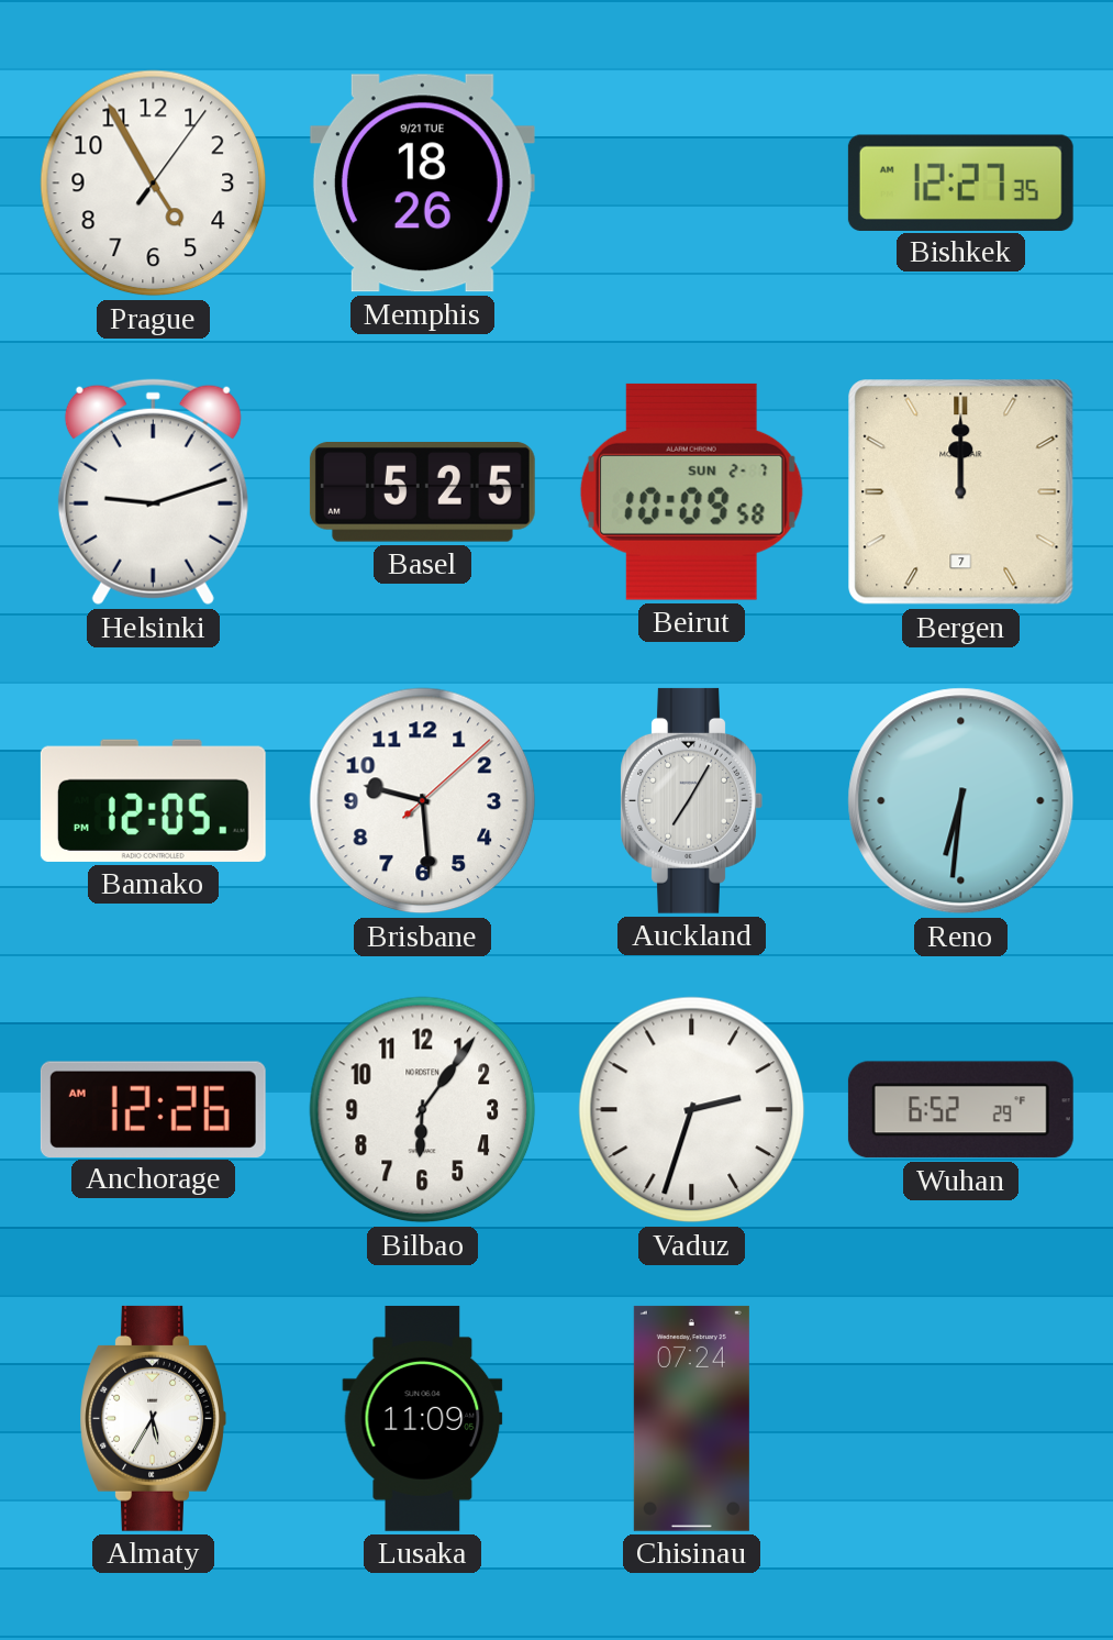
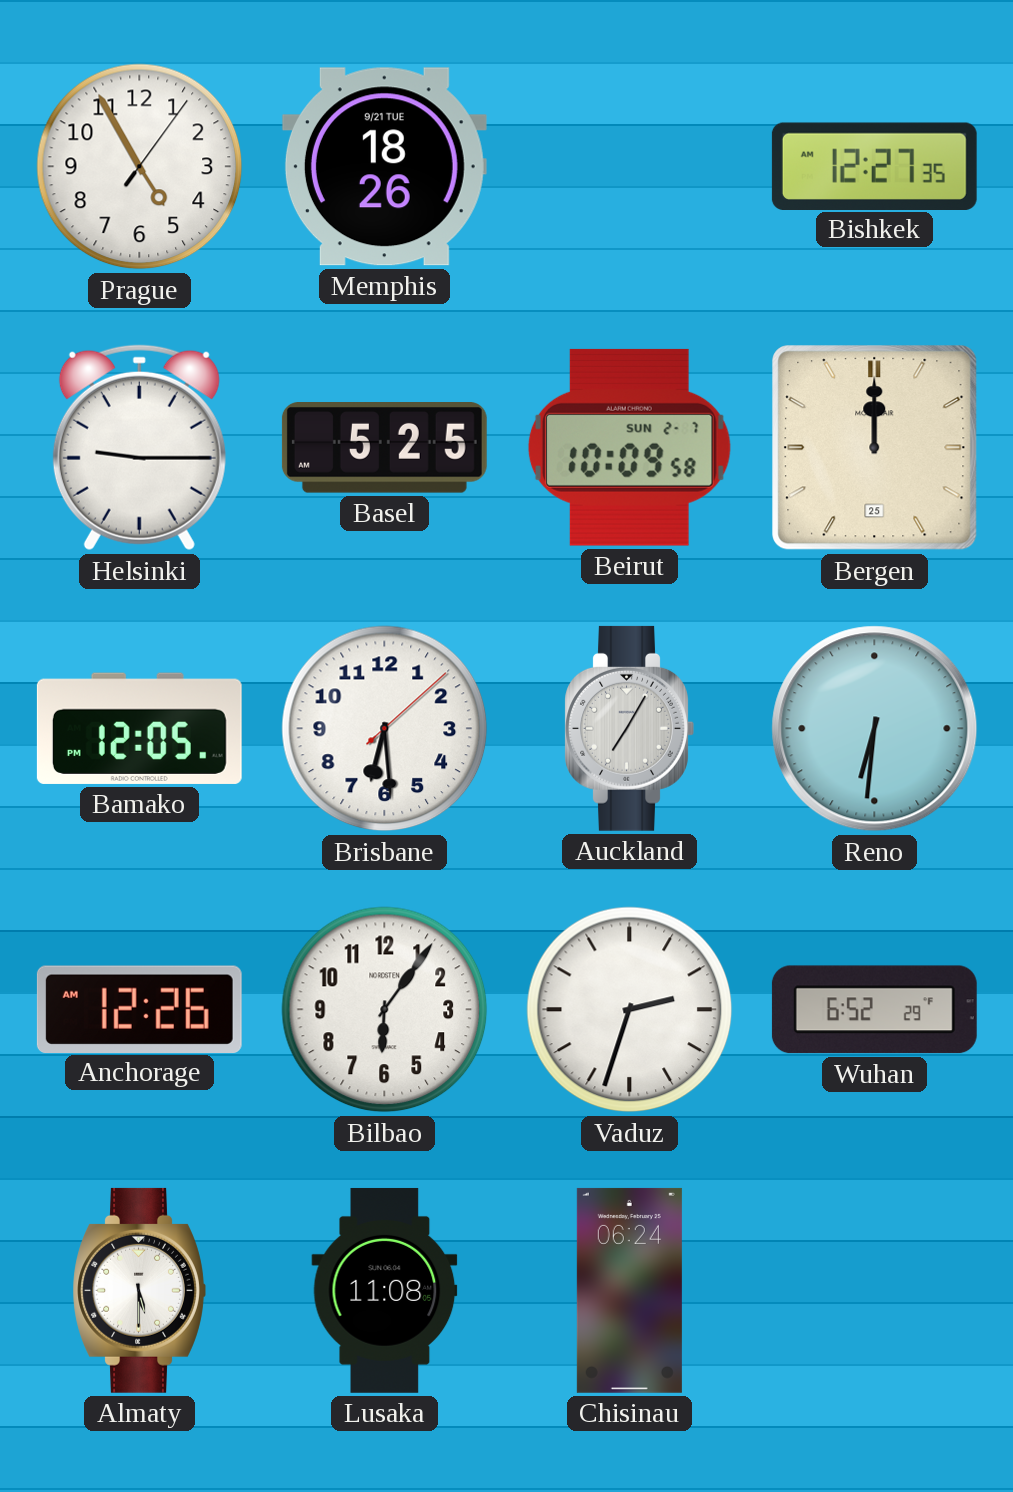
Helsinki: 9:12 -> 9:15 (139, 448)
Bergen date: 7 -> 25 (875, 448)
Brisbane: 9:29 -> 6:29 (385, 729)
Almaty: 5:35 -> 5:30 (139, 1290)
Lusaka: 11:09 -> 11:08 (385, 1290)
Chisinau: 07:24 -> 06:24 (629, 1290)
